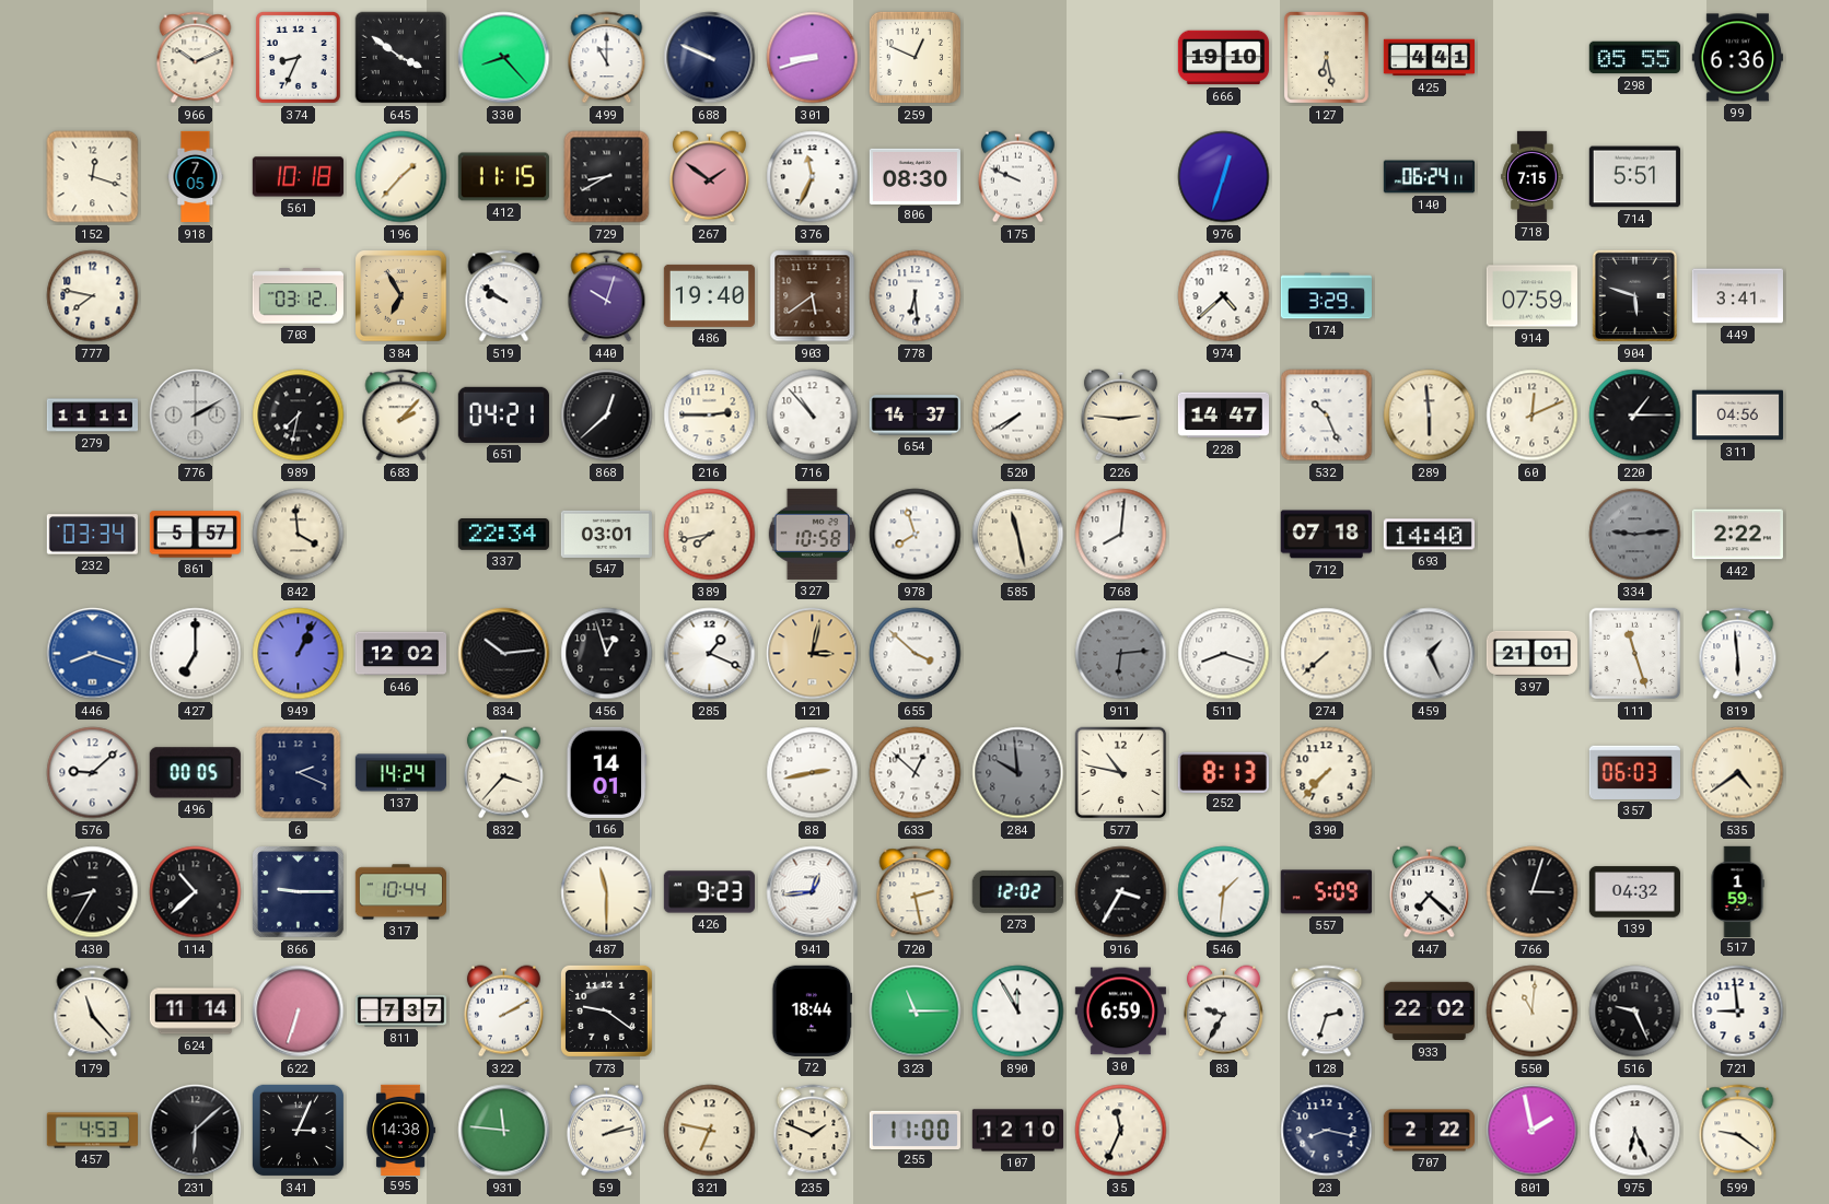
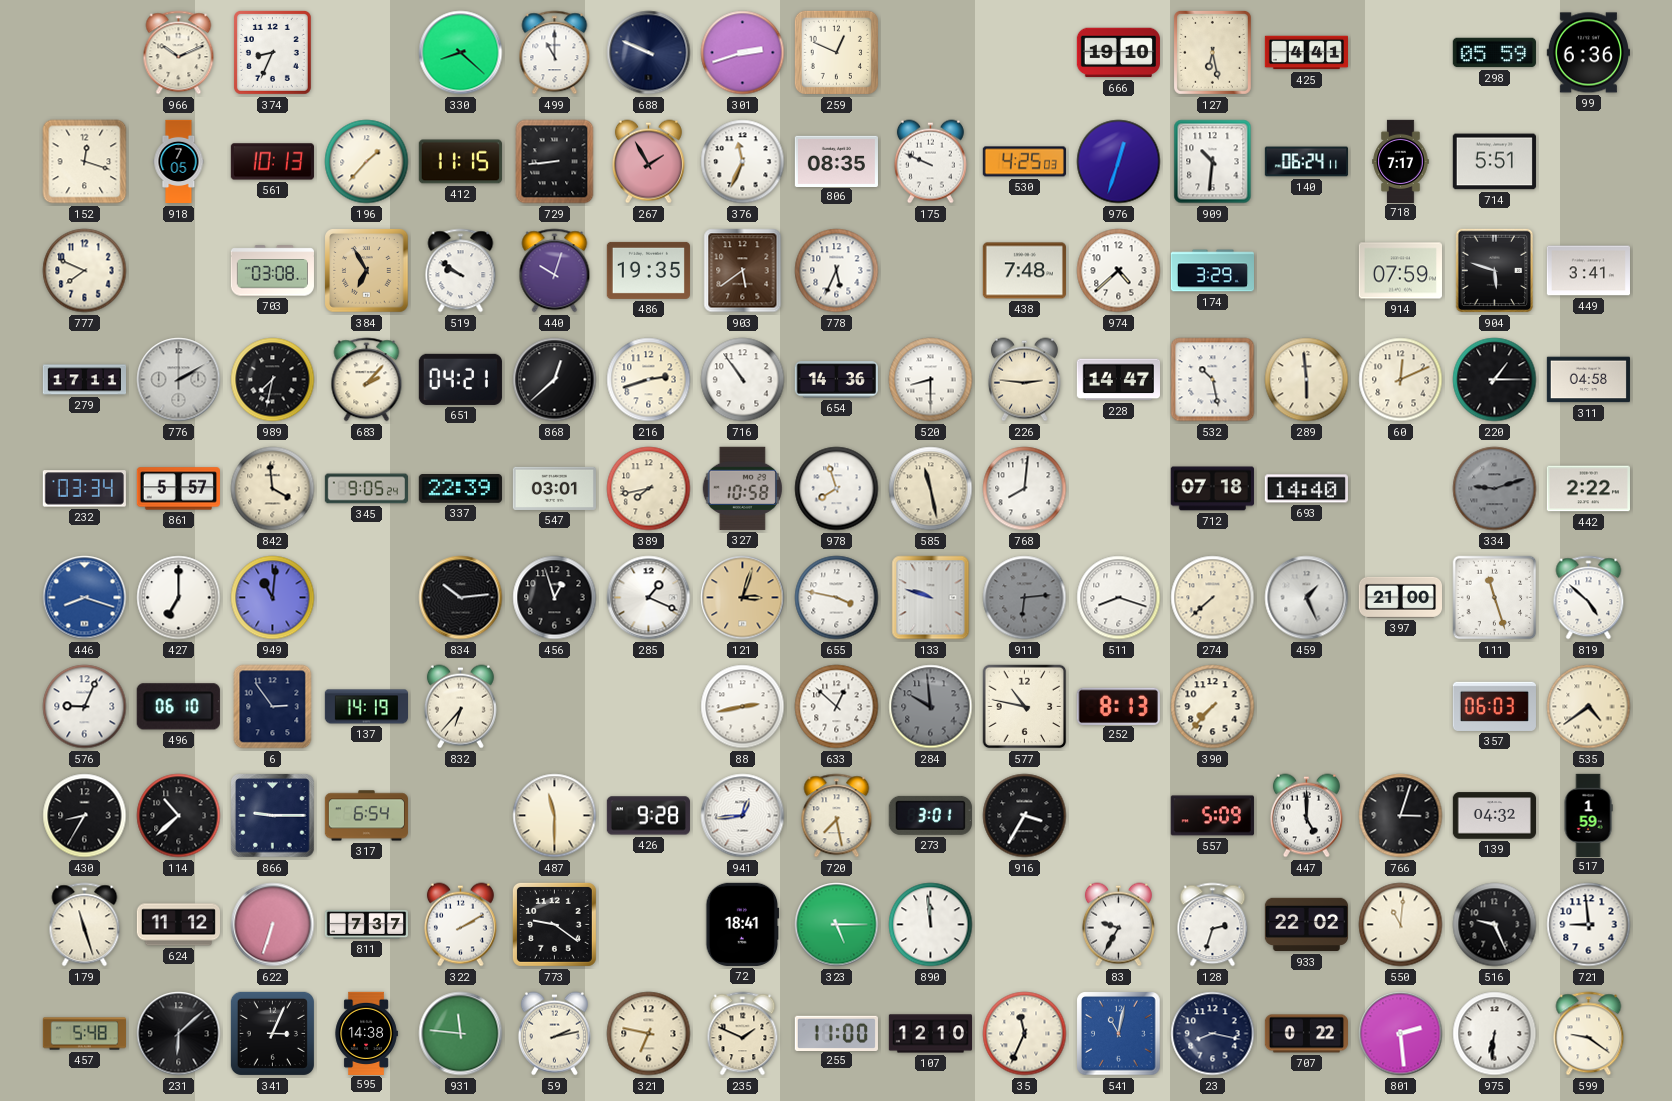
645: 3:51 -> none (401, 58)
330: 8:23 -> 8:22 (461, 53)
301: 8:42 -> 2:42 (743, 53)
298: 05:55 -> 05:59 (1494, 53)
561: 10:18 -> 10:13 (272, 162)
729: 8:40 -> 8:44 (555, 162)
267: 1:51 -> 1:55 (648, 162)
806: 08:30 -> 08:35 (836, 161)
530: none -> 4:25 (1024, 162)
909: none -> 10:31 (1213, 162)
718: 7:15 -> 7:17 (1401, 161)
777: 7:47 -> 7:49 (85, 271)
703: 03:12 -> 03:08 (272, 271)
486: 19:40 -> 19:35 (648, 270)
778: 6:29 -> 5:34 (837, 271)
438: none -> 7:48 (1024, 271)
279: 11:11 -> 17:11 (84, 380)
216: 2:45 -> 2:42 (649, 380)
716: 10:53 -> 10:54 (743, 380)
654: 14:37 -> 14:36 (836, 380)
520: 7:40 -> 8:30 (931, 380)
532: 10:26 -> 10:28 (1213, 380)
311: 04:56 -> 04:58 (1588, 380)
345: none -> 9:05 (366, 489)
337: 22:34 -> 22:39 (460, 489)
334: 9:14 -> 9:12 (1495, 489)
949: 1:04 -> 11:01 (273, 598)
646: 12:02 -> none (400, 654)
121: 3:02 -> 3:03 (743, 598)
655: 3:52 -> 3:47 (837, 598)
133: none -> 9:48 (931, 598)
397: 21:01 -> 21:00 (1400, 597)
819: 5:59 -> 4:52 (1589, 598)
576: 9:08 -> 9:04 (85, 707)
496: 00:05 -> 06:10 (178, 707)
6: 2:19 -> 2:54 (273, 707)
137: 14:24 -> 14:19 (366, 707)
832: 3:37 -> 6:37 (460, 707)
166: 14:01 -> none (607, 772)
317: 10:44 -> 6:54 (366, 816)
426: 9:23 -> 9:28 (648, 816)
720: 2:28 -> 7:28 (837, 816)
273: 12:02 -> 3:01 (930, 815)
546: 1:31 -> none (1224, 892)
447: 7:22 -> 5:00 (1306, 816)
179: 11:23 -> 11:27 (85, 925)
624: 11:14 -> 11:12 (178, 925)
72: 18:44 -> 18:41 (743, 924)
323: 11:15 -> 5:15 (837, 925)
890: 11:55 -> 11:59 (931, 925)
30: 6:59 -> none (1120, 1012)
457: 4:53 -> 5:48 (84, 1034)
541: none -> 11:02 (1119, 1034)
707: 2:22 -> 0:22 (1306, 1034)
801: 1:58 -> 2:29 (1401, 1034)
975: 6:26 -> 6:31 (1495, 1034)
